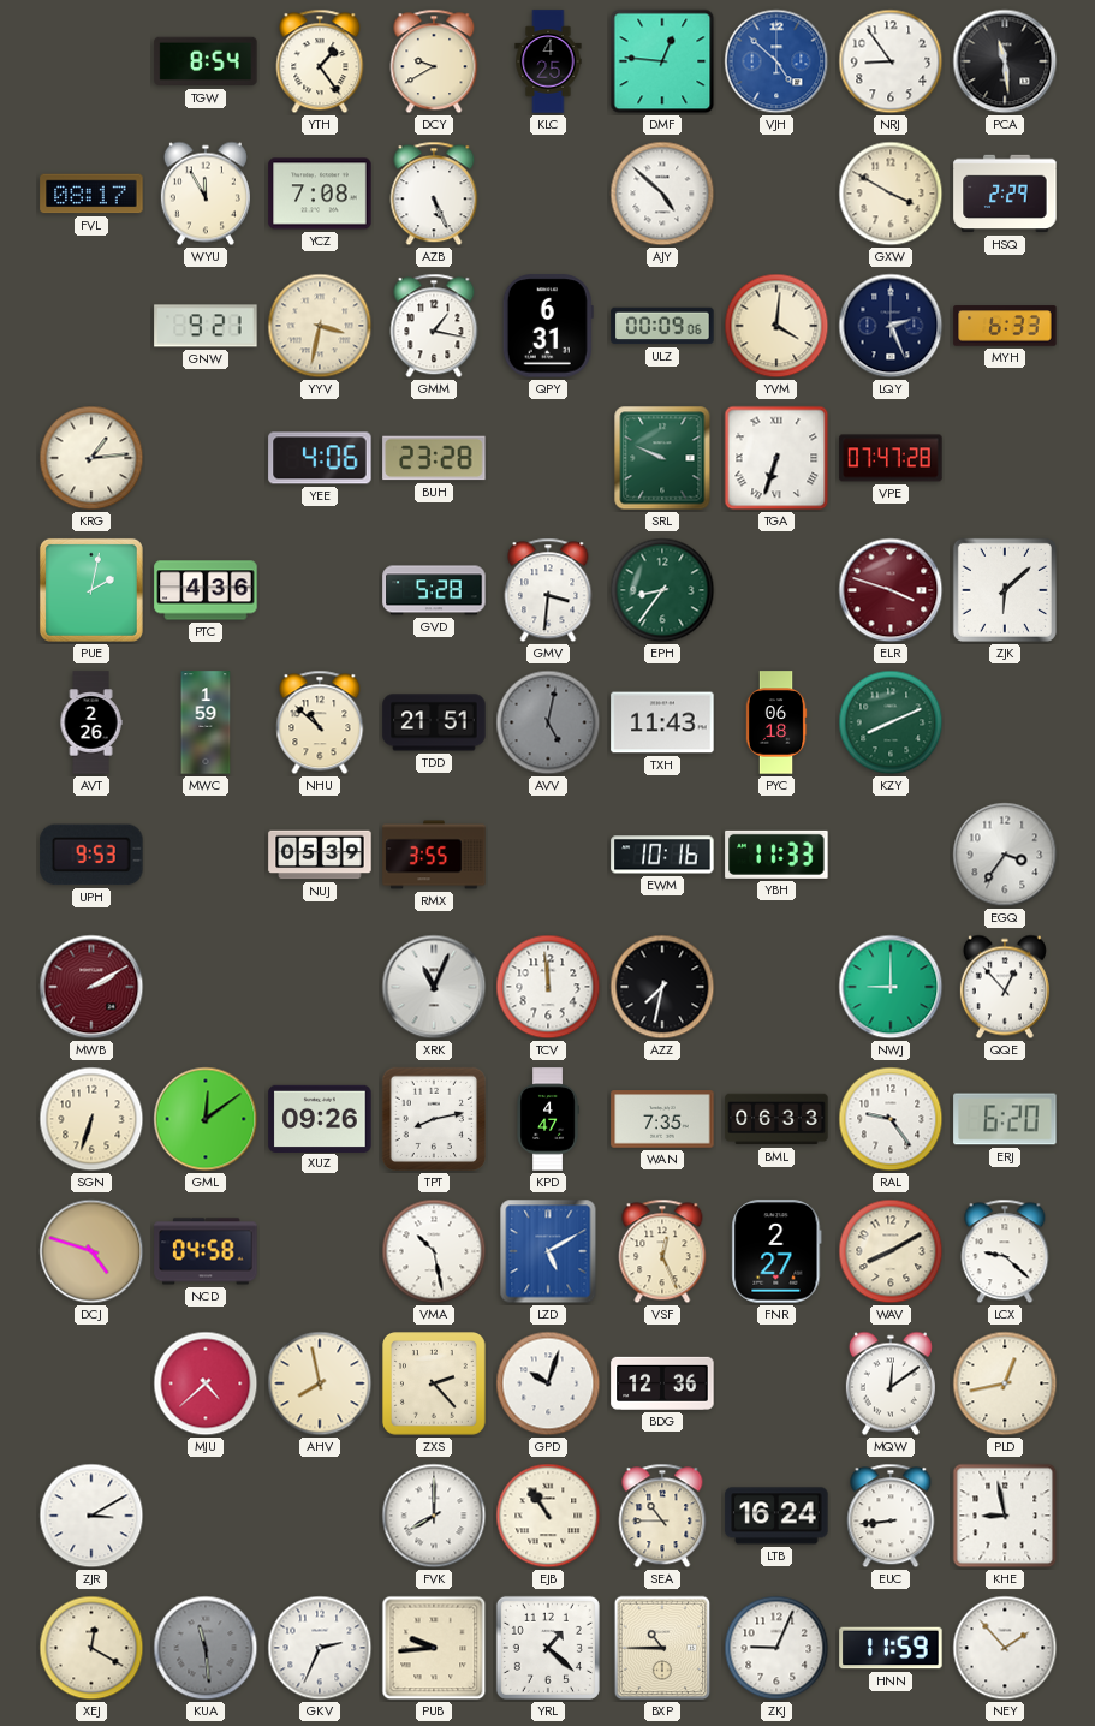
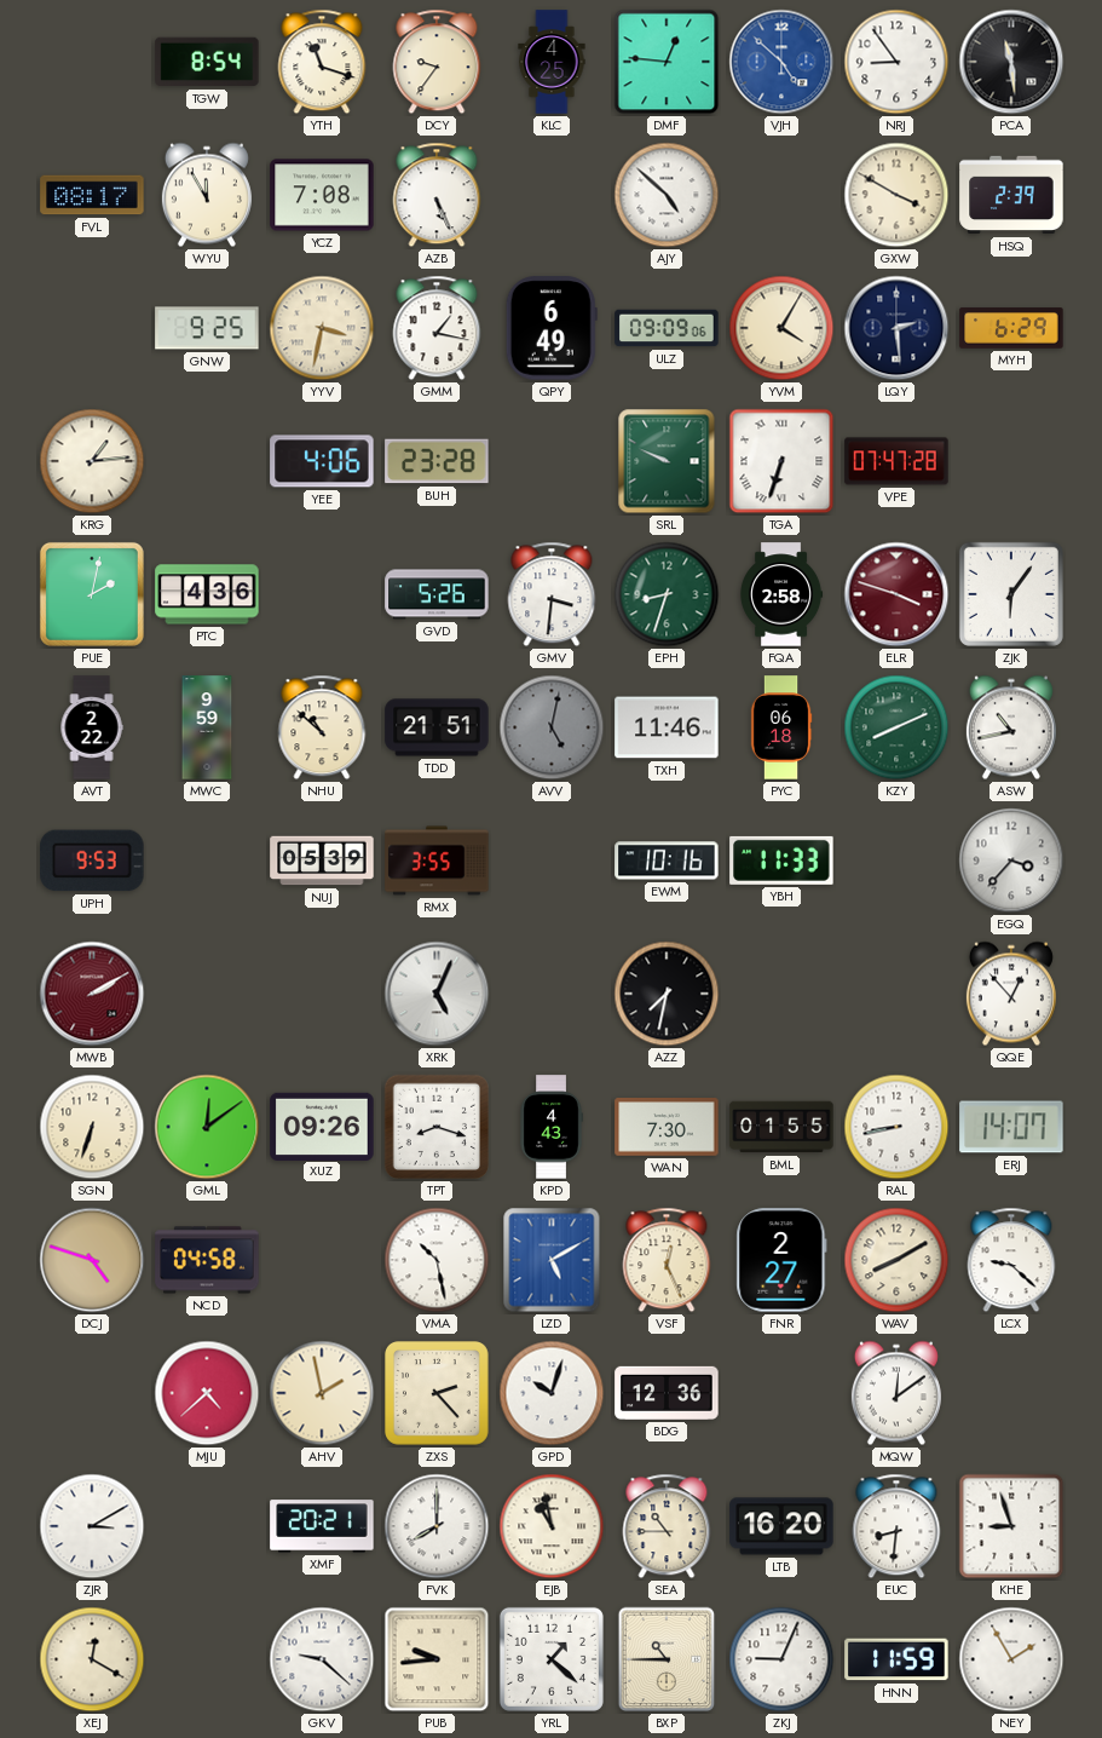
YTH: 1:24 -> 11:18 (322, 62)
DCY: 9:40 -> 9:36 (437, 62)
HSQ: 2:29 -> 2:39 (1011, 195)
GNW: 9:21 -> 9:25 (207, 328)
QPY: 6:31 -> 6:49 (552, 328)
ULZ: 00:09 -> 09:09 (667, 328)
YVM: 4:01 -> 4:05 (781, 328)
LQY: 2:26 -> 2:29 (896, 328)
MYH: 6:33 -> 6:29 (1011, 328)
GVD: 5:28 -> 5:26 (437, 594)
EPH: 8:36 -> 8:33 (667, 594)
FQA: none -> 2:58 (781, 594)
ZJK: 6:08 -> 6:06 (1011, 594)
AVT: 2:26 -> 2:22 (92, 727)
MWC: 1:59 -> 9:59 (207, 727)
TXH: 11:43 -> 11:46 (667, 727)
ASW: none -> 10:43 (1011, 727)
EGQ: 3:36 -> 3:37 (1011, 861)
XRK: 11:04 -> 5:04 (437, 994)
TCV: 11:59 -> none (548, 987)
NWJ: 9:00 -> none (891, 987)
TPT: 8:13 -> 8:18 (437, 1127)
KPD: 4:47 -> 4:43 (552, 1127)
WAN: 7:35 -> 7:30 (667, 1127)
BML: 06:33 -> 01:55 (781, 1127)
RAL: 9:24 -> 8:43 (896, 1127)
ERJ: 6:20 -> 14:07 (1011, 1127)
AHV: 7:58 -> 1:58 (322, 1393)
PLD: 12:43 -> none (1005, 1383)
XMF: none -> 20:21 (322, 1526)
EJB: 10:54 -> 10:58 (552, 1526)
LTB: 16:24 -> 16:20 (781, 1526)
EUC: 8:44 -> 8:31 (896, 1526)
KHE: 8:58 -> 8:57 (1011, 1526)
KUA: 11:29 -> none (206, 1648)
GKV: 2:34 -> 9:22 (322, 1659)
NEY: 1:53 -> 1:55 (1011, 1659)
